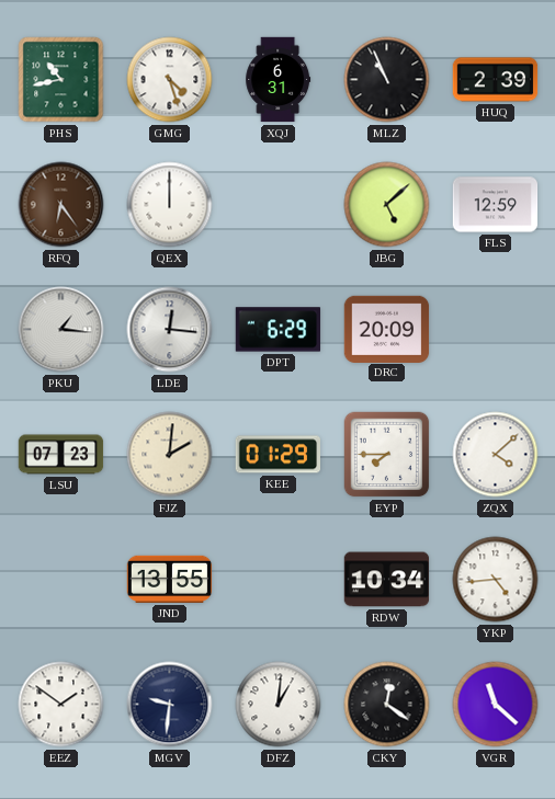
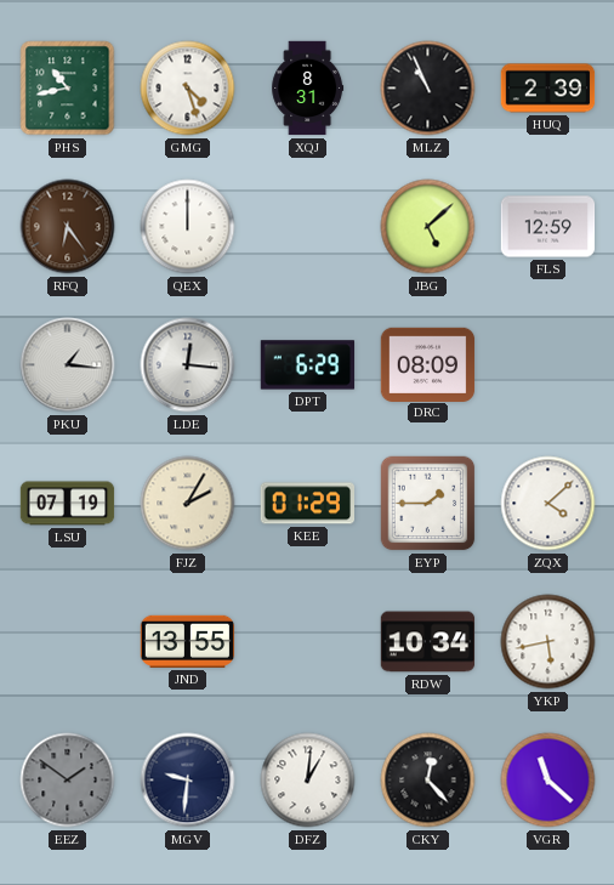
XQJ: 6:31 -> 8:31 (308, 89)
DRC: 20:09 -> 08:09 (428, 364)
LSU: 07:23 -> 07:19 (68, 504)
FJZ: 2:01 -> 2:05 (188, 504)
EYP: 7:45 -> 1:45 (428, 504)
YKP: 4:44 -> 5:43 (548, 642)
EEZ dial: white -> grey (68, 781)
CKY: 12:21 -> 12:23 (428, 781)
